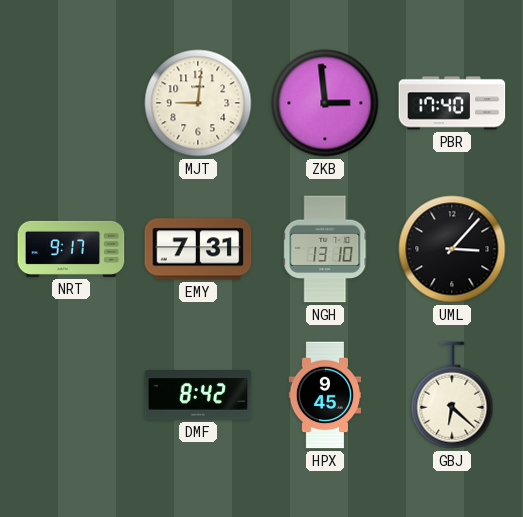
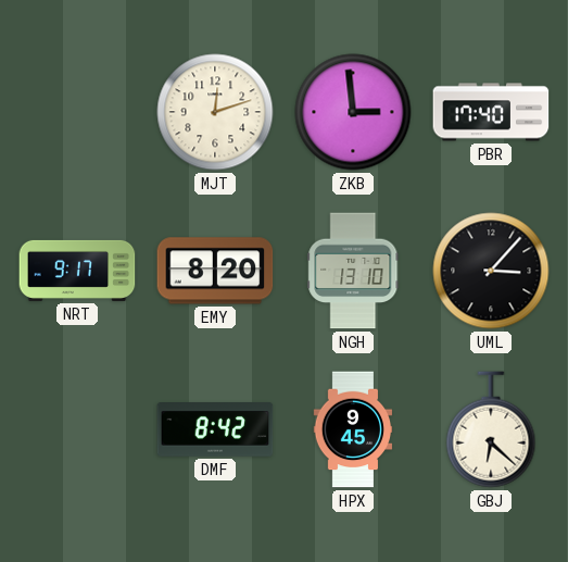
MJT: 9:01 -> 12:12 (215, 112)
EMY: 7:31 -> 8:20 (215, 271)
